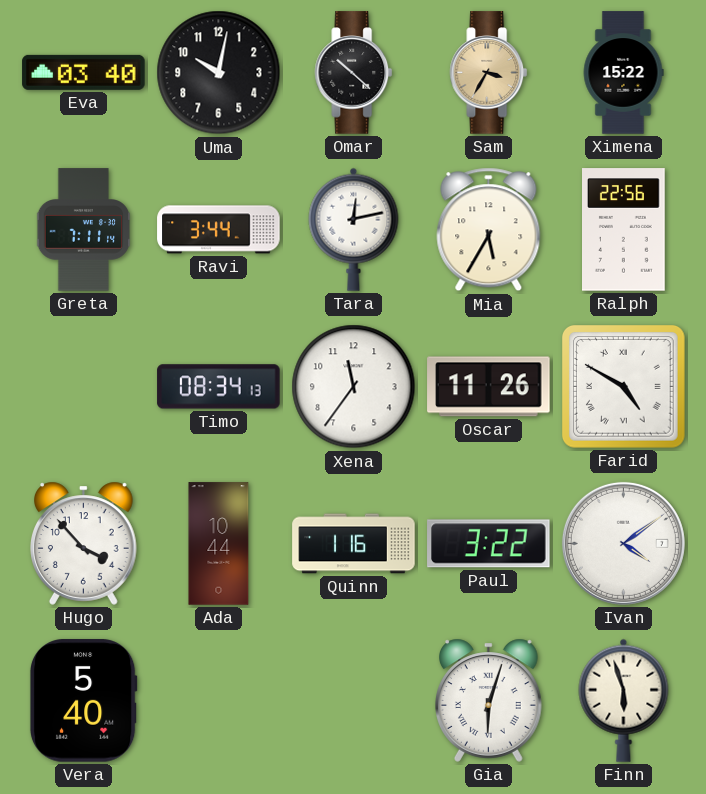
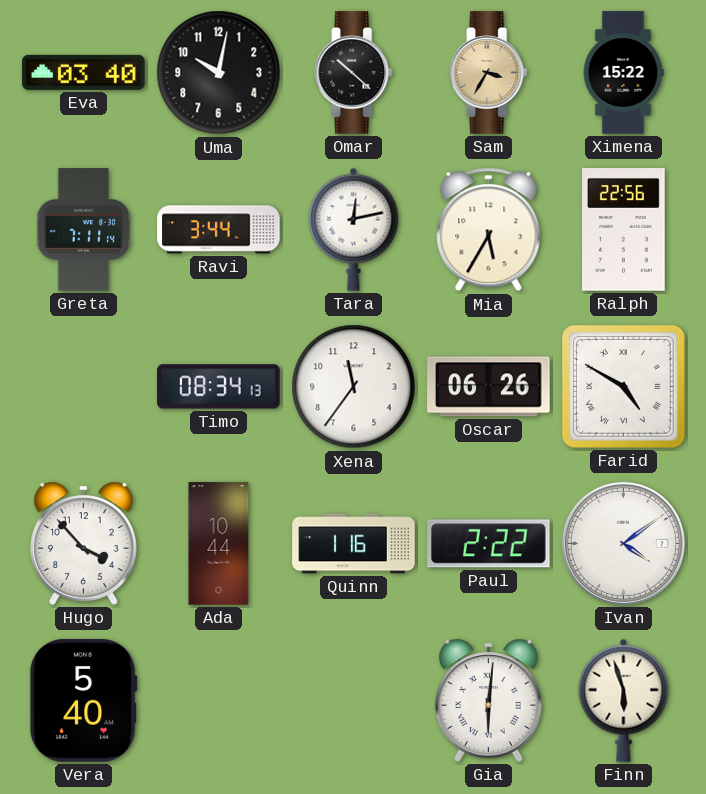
Oscar: 11:26 -> 06:26 (489, 387)
Paul: 3:22 -> 2:22 (489, 544)
Gia: 6:03 -> 6:01 (489, 700)
